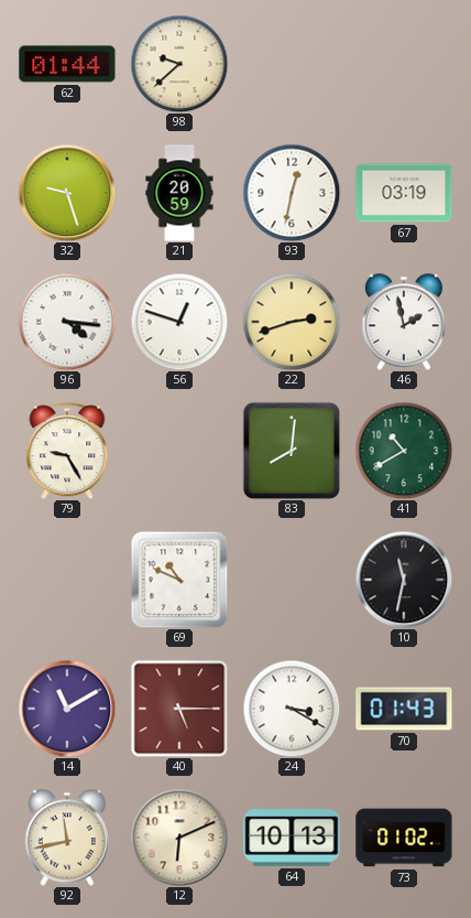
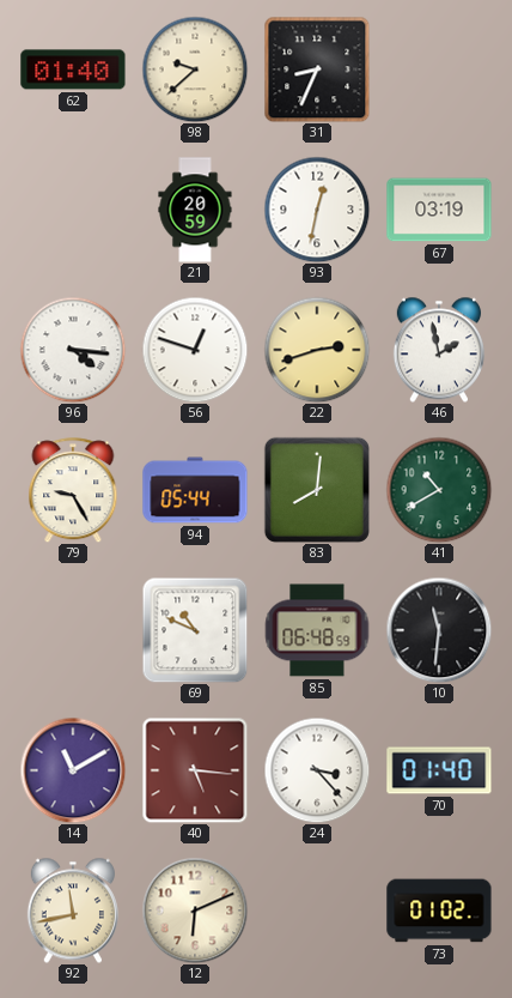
62: 01:44 -> 01:40 (73, 69)
31: none -> 8:34 (317, 69)
32: 9:27 -> none (67, 193)
94: none -> 05:44 (195, 490)
85: none -> 06:48 (317, 630)
10: 11:32 -> 11:31 (439, 630)
40: 5:15 -> 5:16 (195, 770)
24: 3:20 -> 3:23 (317, 770)
70: 01:43 -> 01:40 (439, 770)
64: 10:13 -> none (292, 839)
